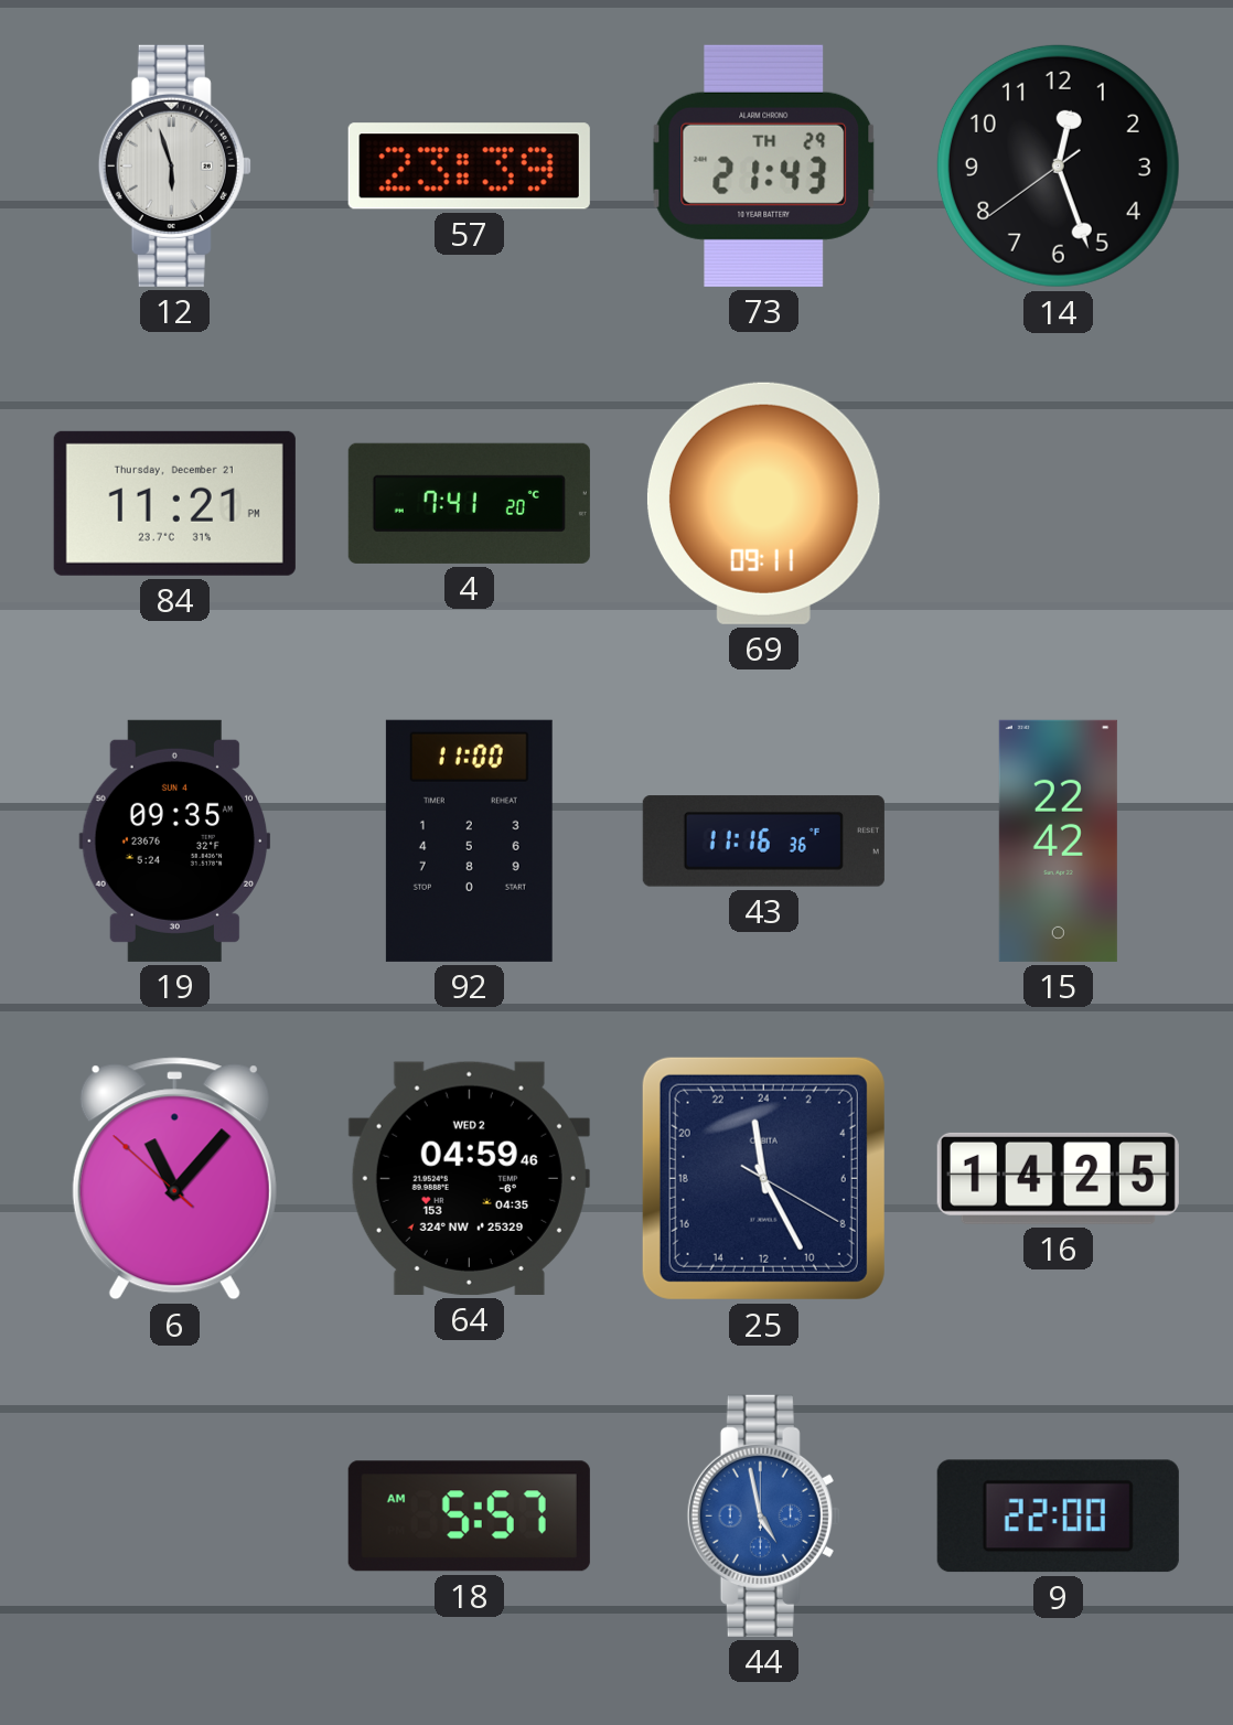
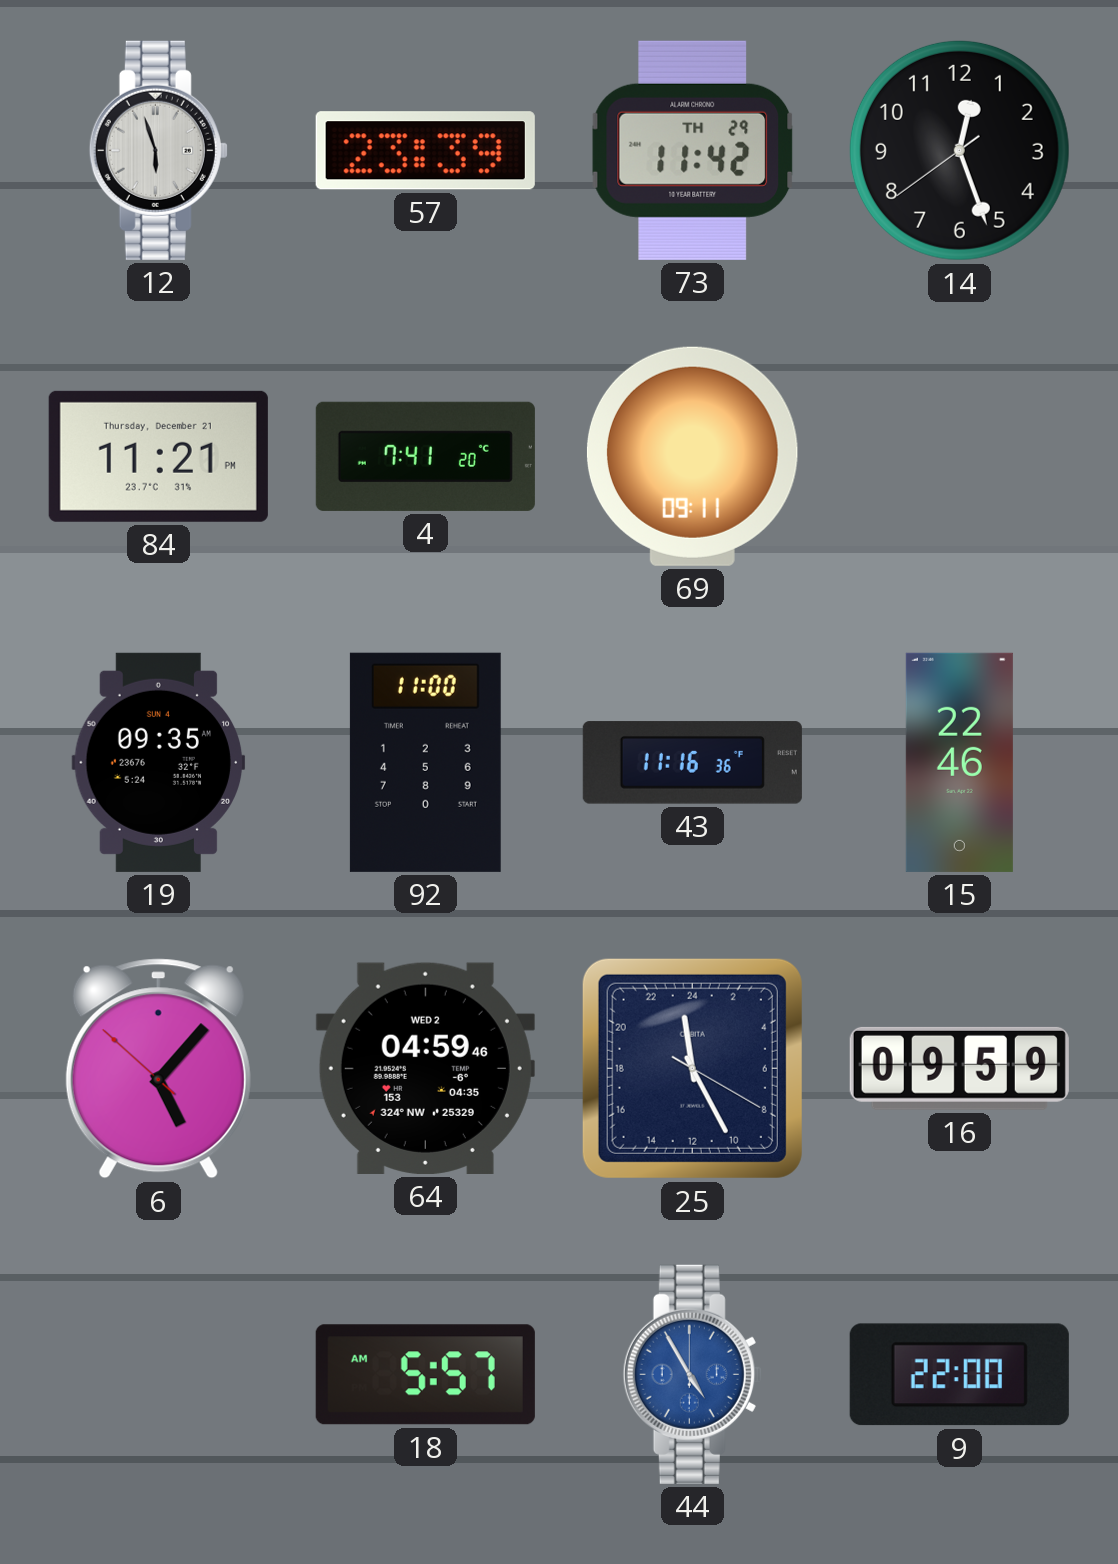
73: 21:43 -> 11:42 (693, 150)
15: 22:42 -> 22:46 (959, 762)
6: 11:06 -> 5:06 (158, 1069)
16: 14:25 -> 09:59 (959, 1068)
44: 4:58 -> 4:55 (692, 1374)
